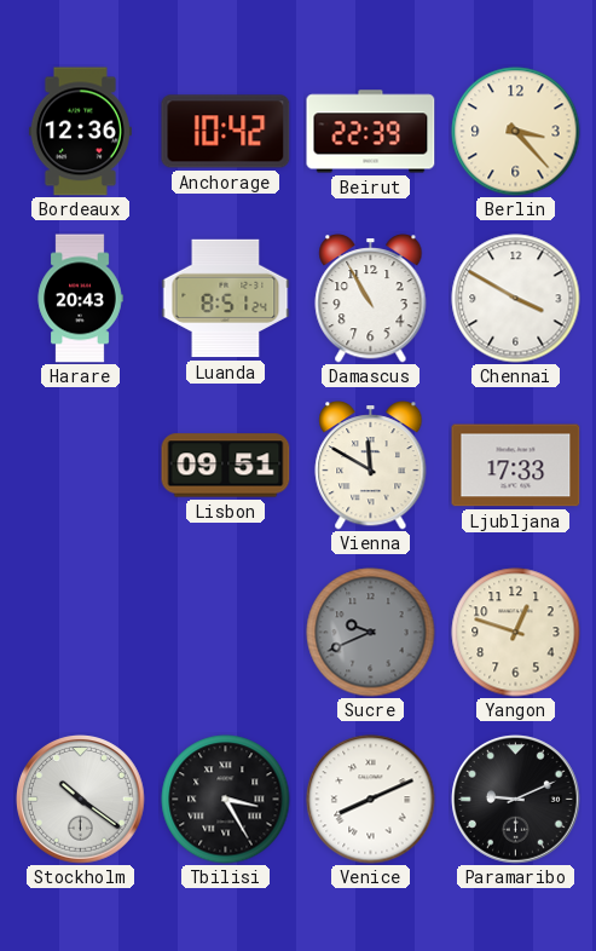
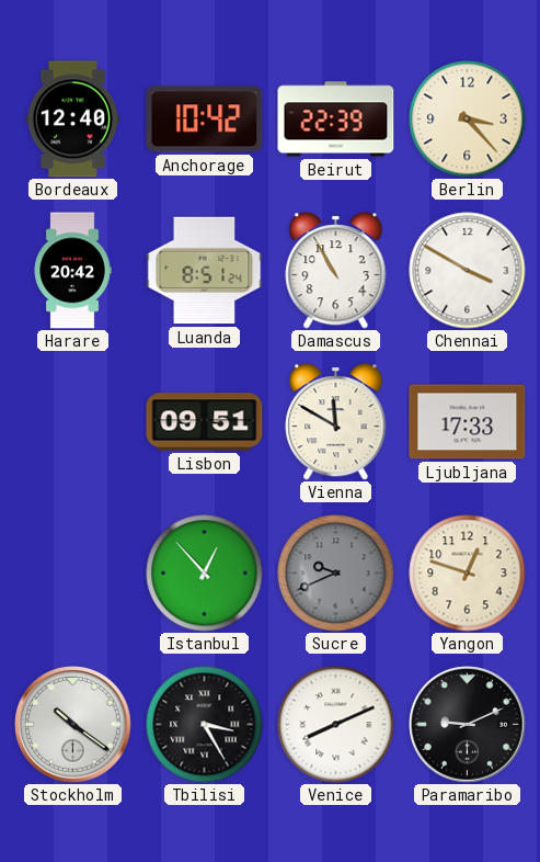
Bordeaux: 12:36 -> 12:40 (72, 120)
Harare: 20:43 -> 20:42 (72, 271)
Istanbul: none -> 12:53 (205, 574)
